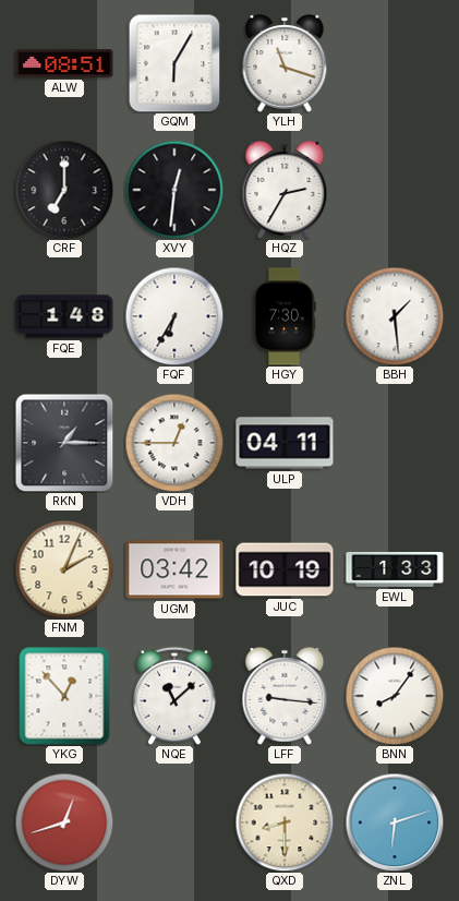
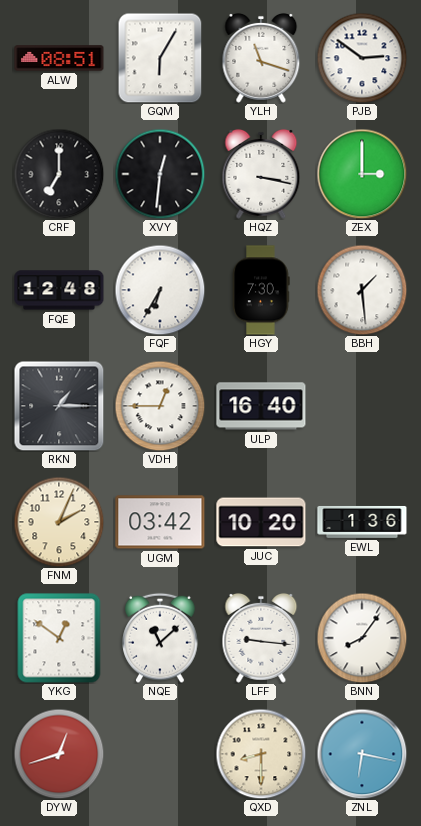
PJB: none -> 2:51 (362, 58)
HQZ: 2:35 -> 3:17 (261, 174)
ZEX: none -> 3:00 (362, 174)
FQE: 1:48 -> 12:48 (59, 290)
ULP: 04:11 -> 16:40 (261, 406)
JUC: 10:19 -> 10:20 (261, 522)
EWL: 1:33 -> 1:36 (362, 522)
YKG: 12:53 -> 12:51 (59, 638)
ZNL: 6:12 -> 6:17 (362, 754)
